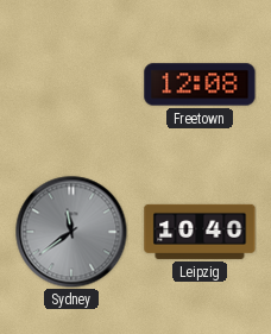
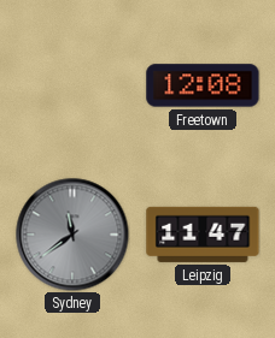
Leipzig: 10:40 -> 11:47 (203, 235)
